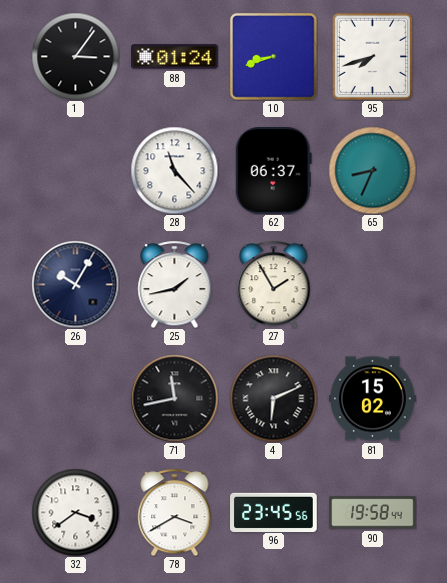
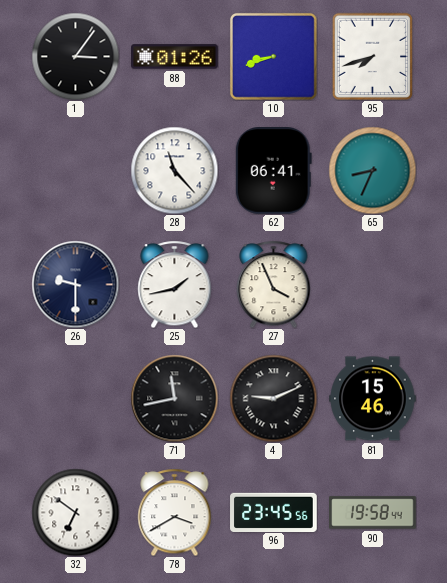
88: 01:24 -> 01:26 (175, 57)
62: 06:37 -> 06:41 (273, 171)
26: 10:05 -> 9:30 (75, 284)
27: 1:55 -> 3:56 (274, 284)
4: 6:11 -> 9:11 (273, 398)
81: 15:02 -> 15:46 (373, 399)
32: 3:39 -> 6:51 (75, 512)
